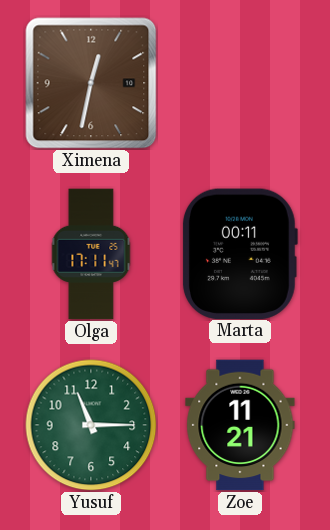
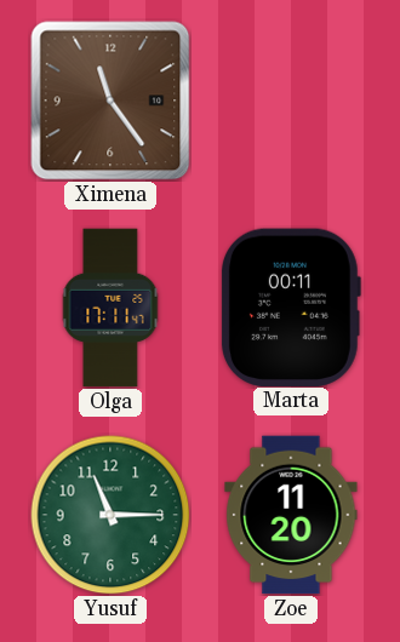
Ximena: 12:32 -> 11:24 (110, 101)
Zoe: 11:21 -> 11:20 (291, 515)
